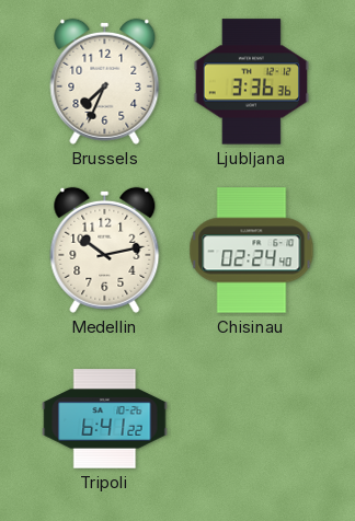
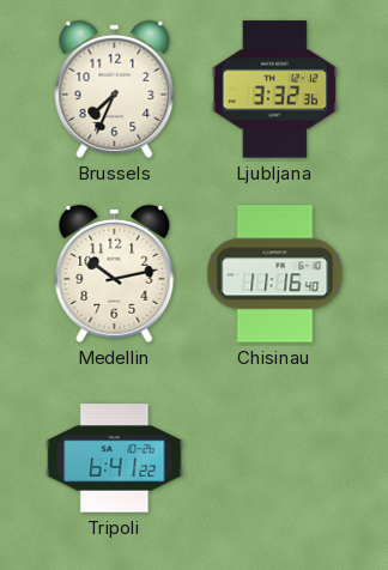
Ljubljana: 3:36 -> 3:32 (274, 90)
Chisinau: 02:24 -> 11:16 (275, 274)
